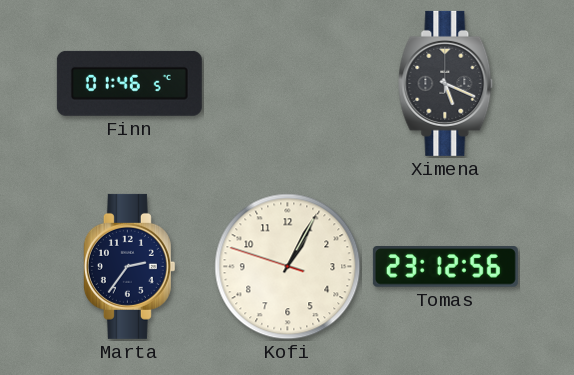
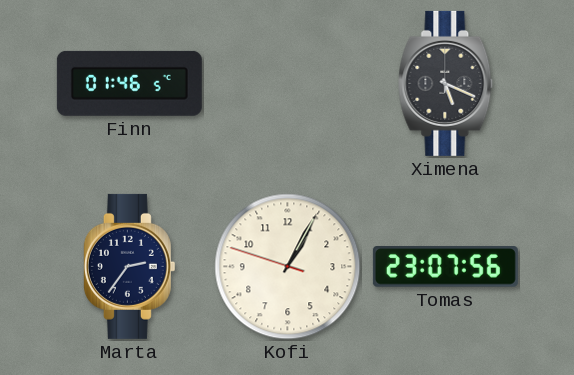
Tomas: 23:12 -> 23:07 (445, 267)
